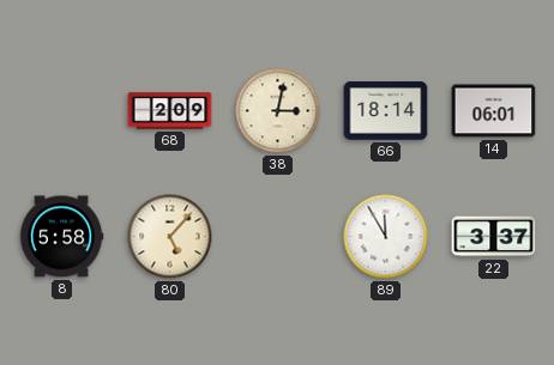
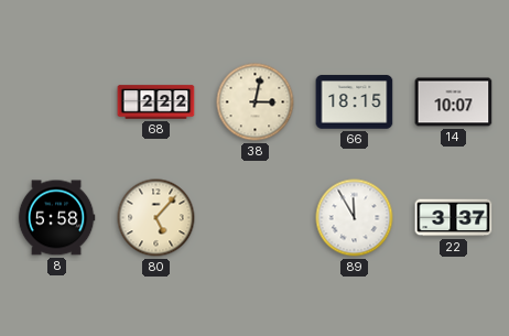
68: 2:09 -> 2:22 (156, 102)
66: 18:14 -> 18:15 (355, 102)
14: 06:01 -> 10:07 (454, 102)
